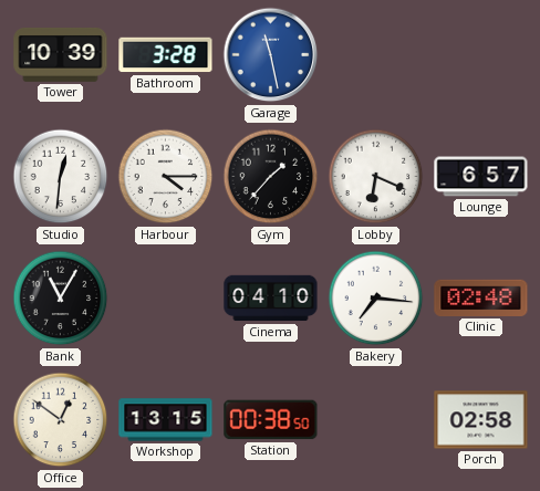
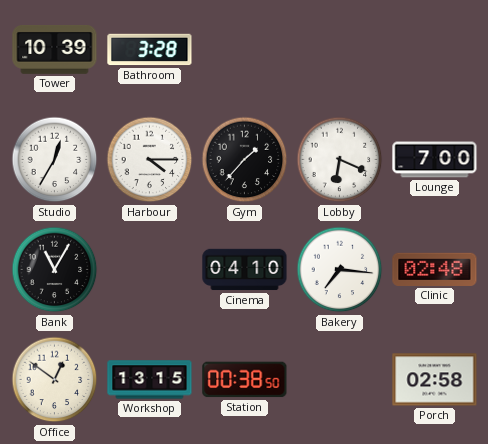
Garage: 11:28 -> none (271, 55)
Studio: 12:31 -> 12:35 (55, 160)
Lounge: 6:57 -> 7:00 (435, 160)
